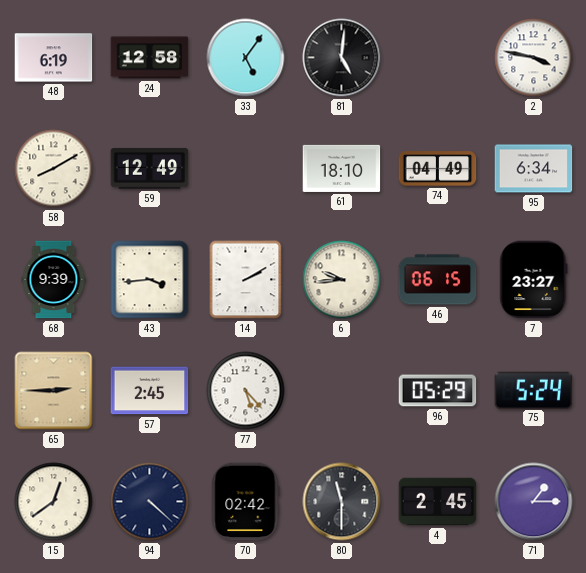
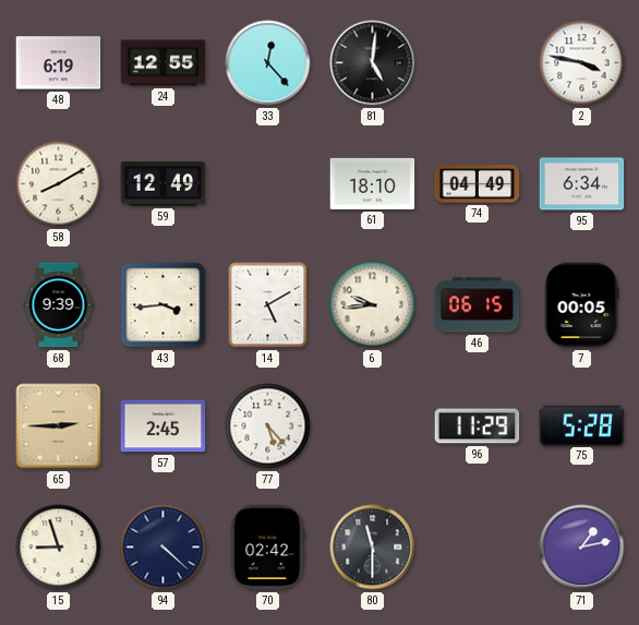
24: 12:58 -> 12:55 (164, 63)
33: 5:06 -> 12:23 (268, 63)
14: 2:10 -> 5:10 (268, 305)
7: 23:27 -> 00:05 (582, 305)
96: 05:29 -> 11:29 (478, 426)
75: 5:24 -> 5:28 (582, 425)
15: 12:39 -> 8:57 (59, 548)
4: 2:45 -> none (438, 502)
71: 1:15 -> 1:13 (582, 548)
